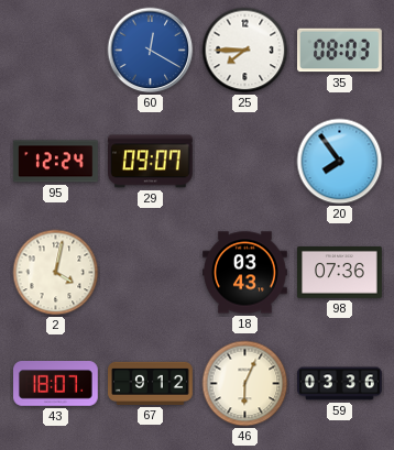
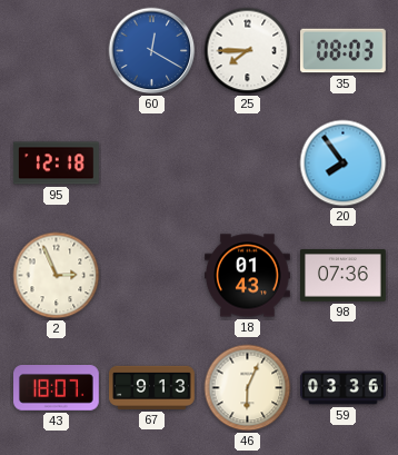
95: 12:24 -> 12:18 (56, 164)
29: 09:07 -> none (151, 162)
2: 4:02 -> 2:56 (57, 276)
18: 03:43 -> 01:43 (248, 276)
67: 9:12 -> 9:13 (152, 387)
